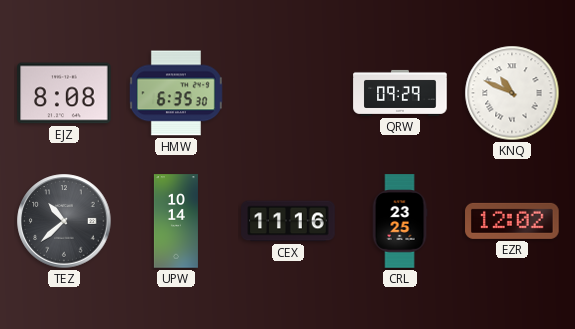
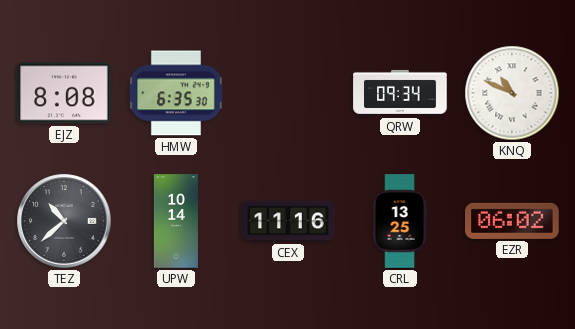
QRW: 09:29 -> 09:34 (400, 93)
CRL: 23:25 -> 13:25 (400, 221)
EZR: 12:02 -> 06:02 (512, 221)
